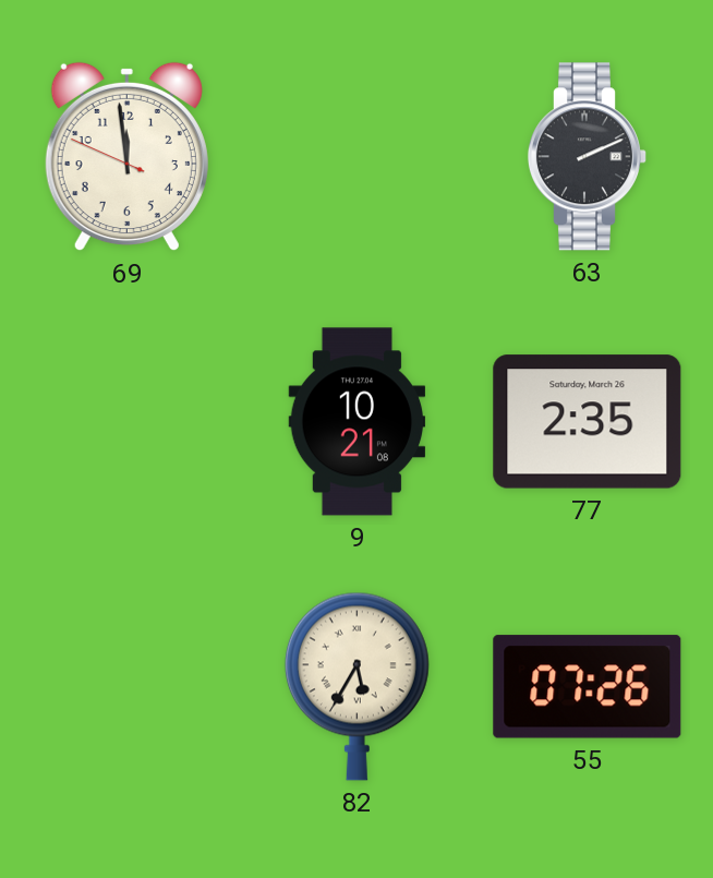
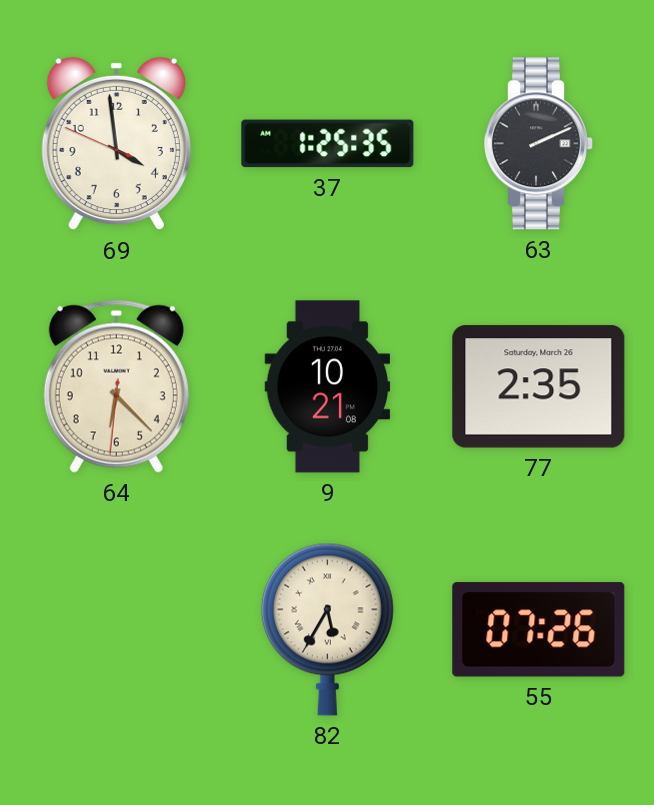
69: 11:58 -> 3:58 (116, 144)
37: none -> 1:25 (328, 144)
64: none -> 6:22 (116, 386)
